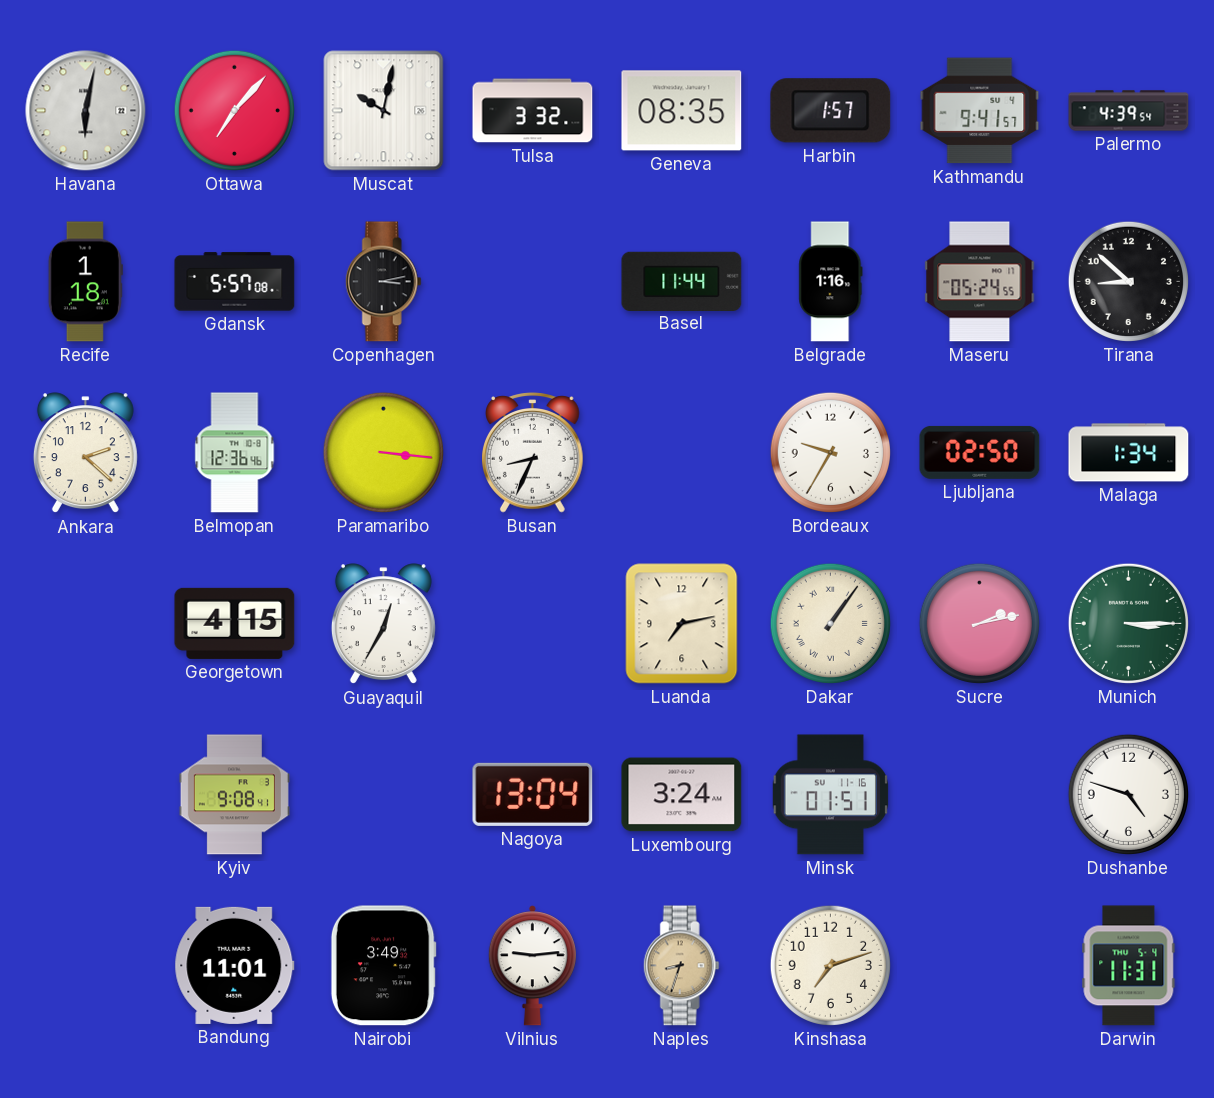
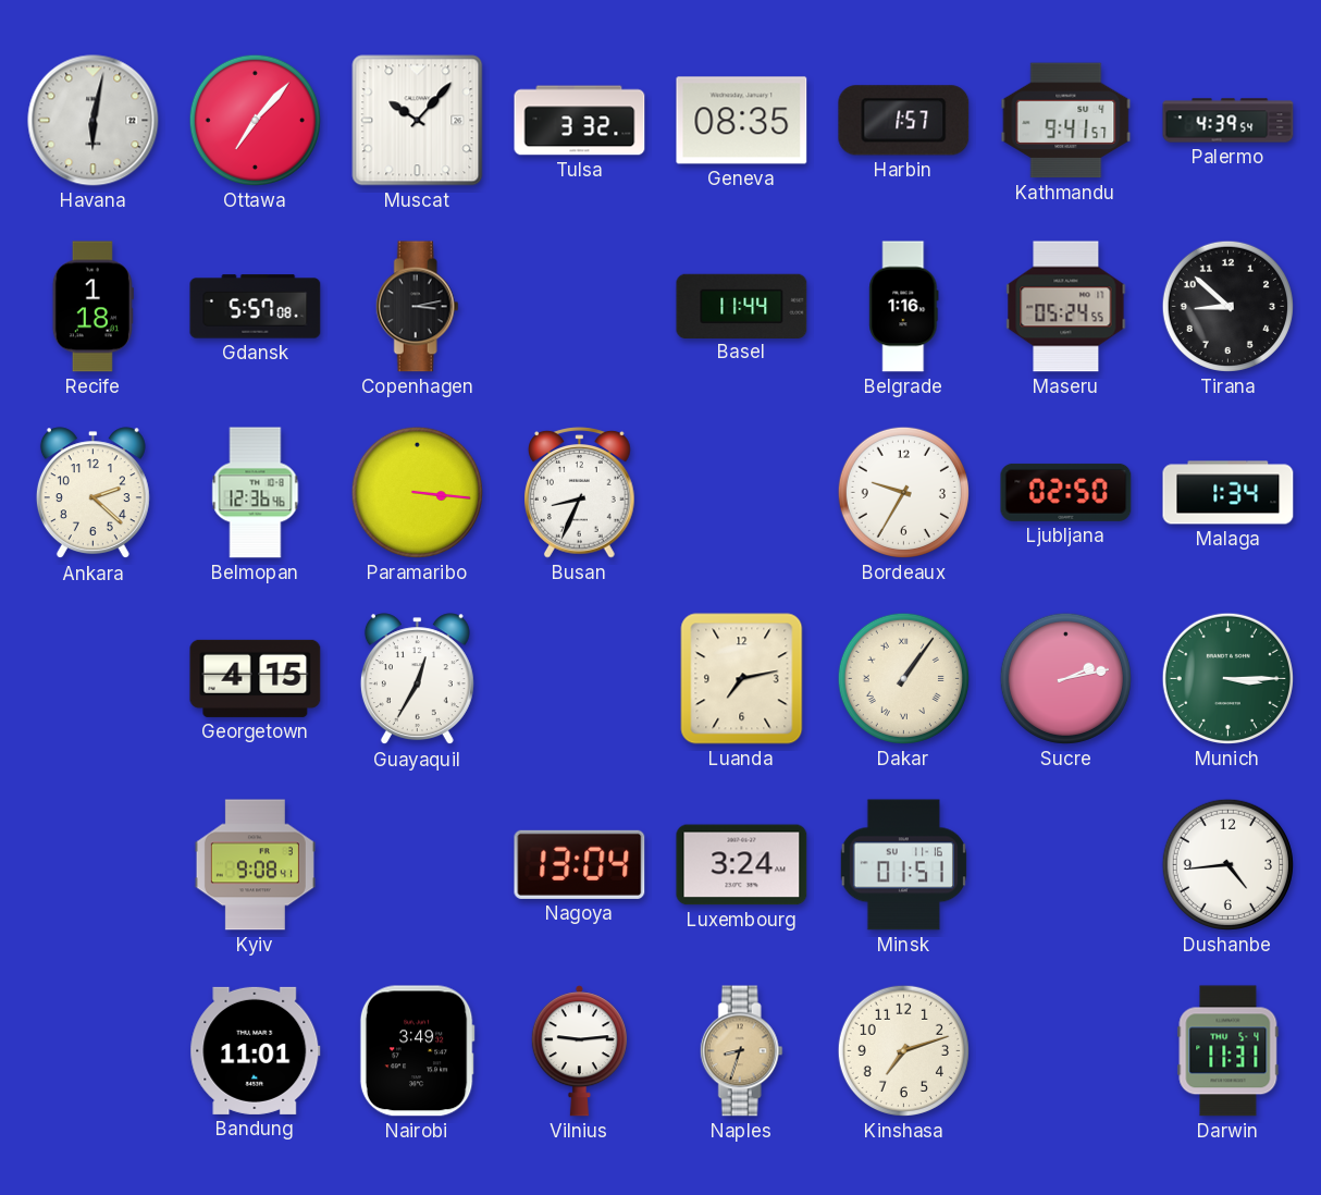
Muscat: 10:02 -> 10:07 (418, 121)
Dushanbe: 4:48 -> 4:44 (1227, 864)
